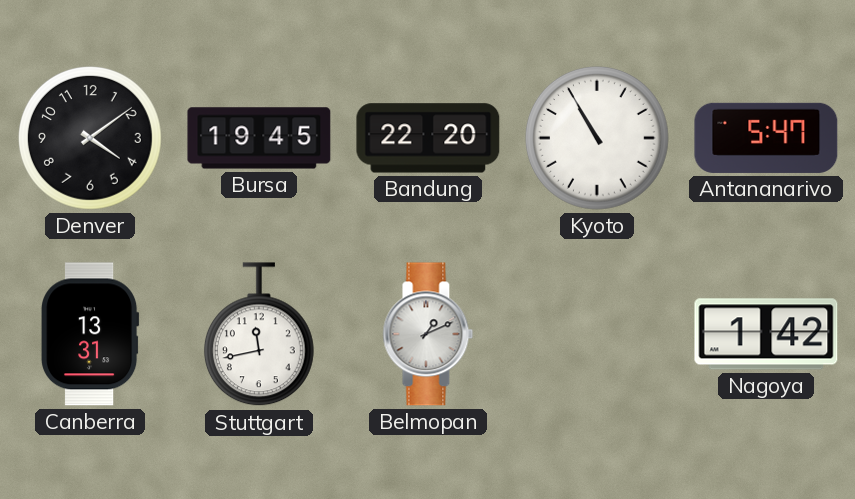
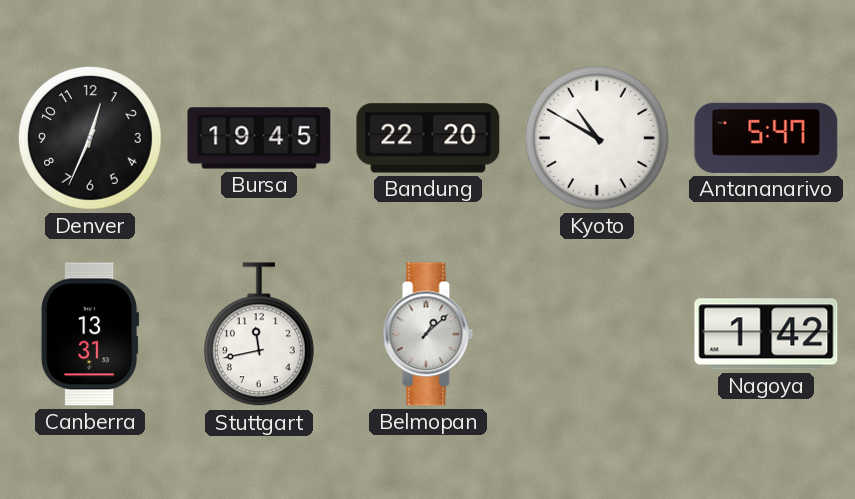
Denver: 4:09 -> 12:34 (90, 138)
Kyoto: 10:55 -> 10:50 (597, 138)
Belmopan: 1:11 -> 1:08 (428, 334)
